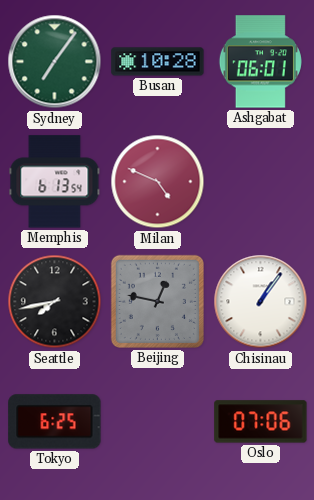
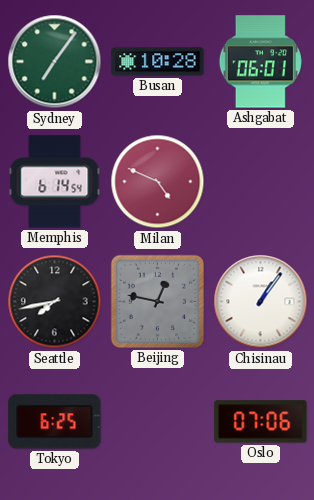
Memphis: 6:13 -> 6:14 (55, 182)
